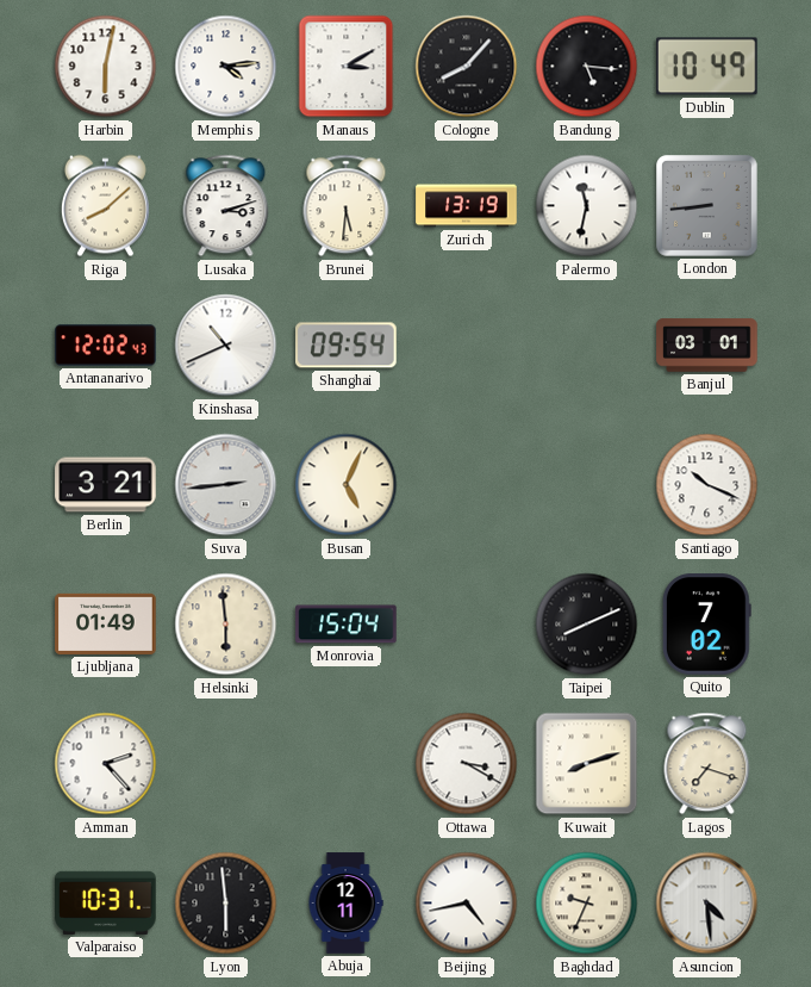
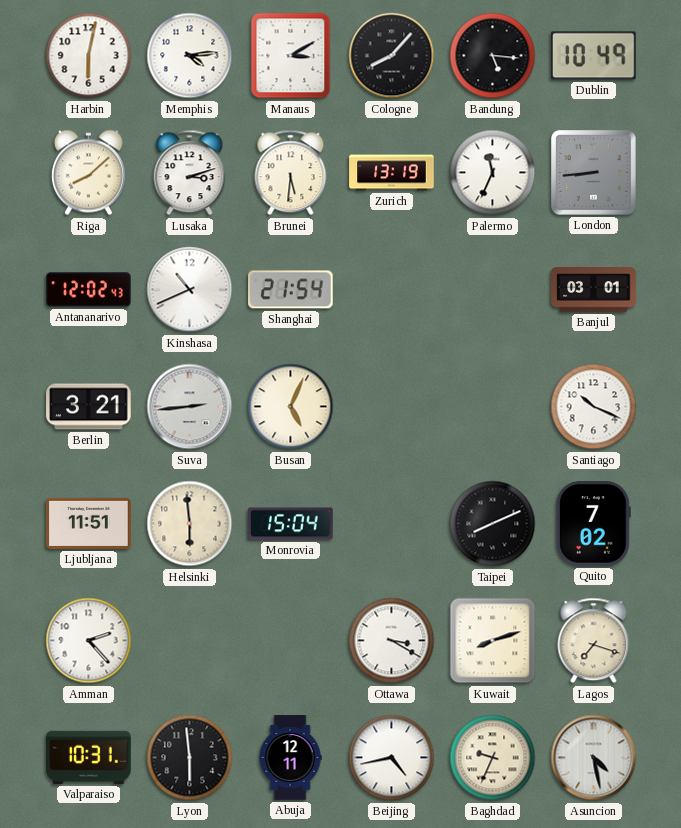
Palermo: 11:32 -> 11:34 (493, 173)
Shanghai: 09:54 -> 21:54 (291, 290)
Ljubljana: 01:49 -> 11:51 (89, 523)
Asuncion: 4:29 -> 4:28 (594, 758)
